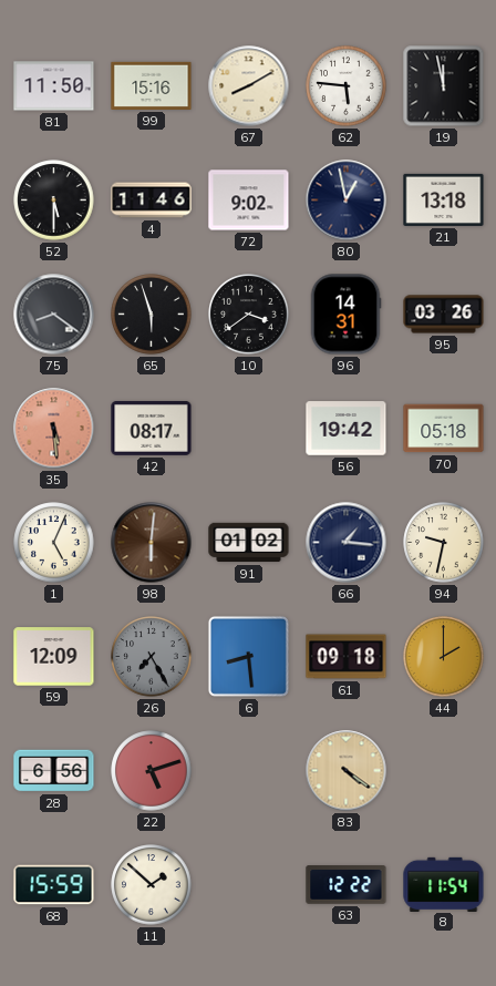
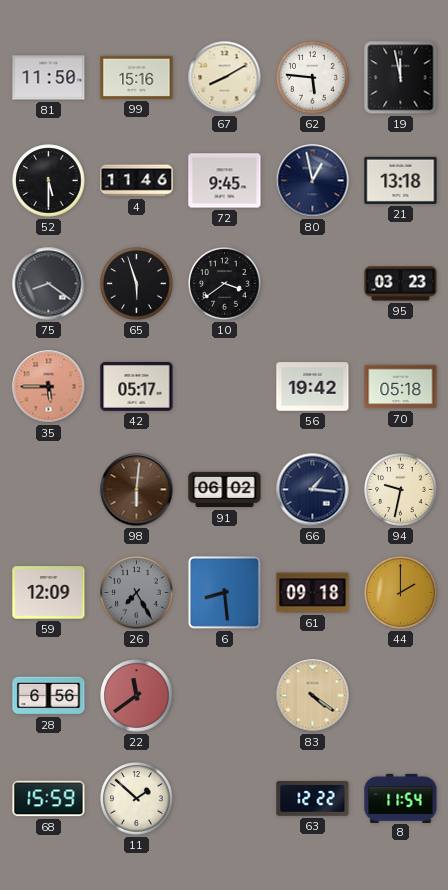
72: 9:02 -> 9:45 (225, 181)
96: 14:31 -> none (345, 315)
95: 03:26 -> 03:23 (401, 284)
35: 5:29 -> 5:45 (49, 387)
42: 08:17 -> 05:17 (137, 386)
1: 5:04 -> none (54, 543)
91: 01:02 -> 06:02 (225, 490)
22: 5:12 -> 11:39 (137, 696)
